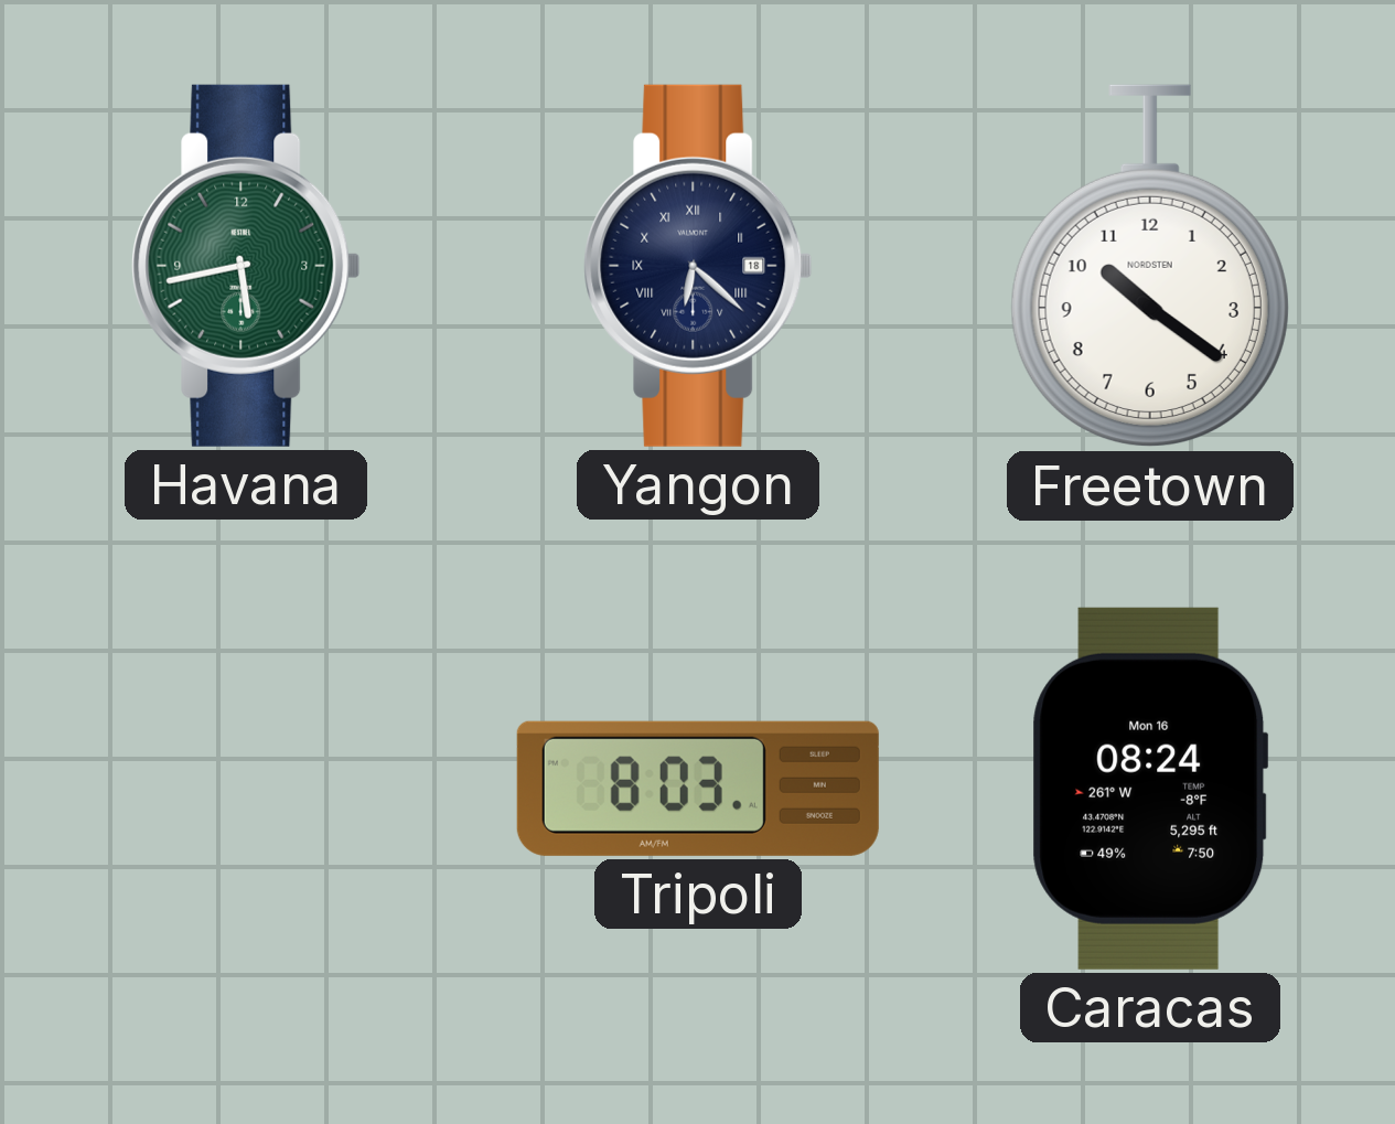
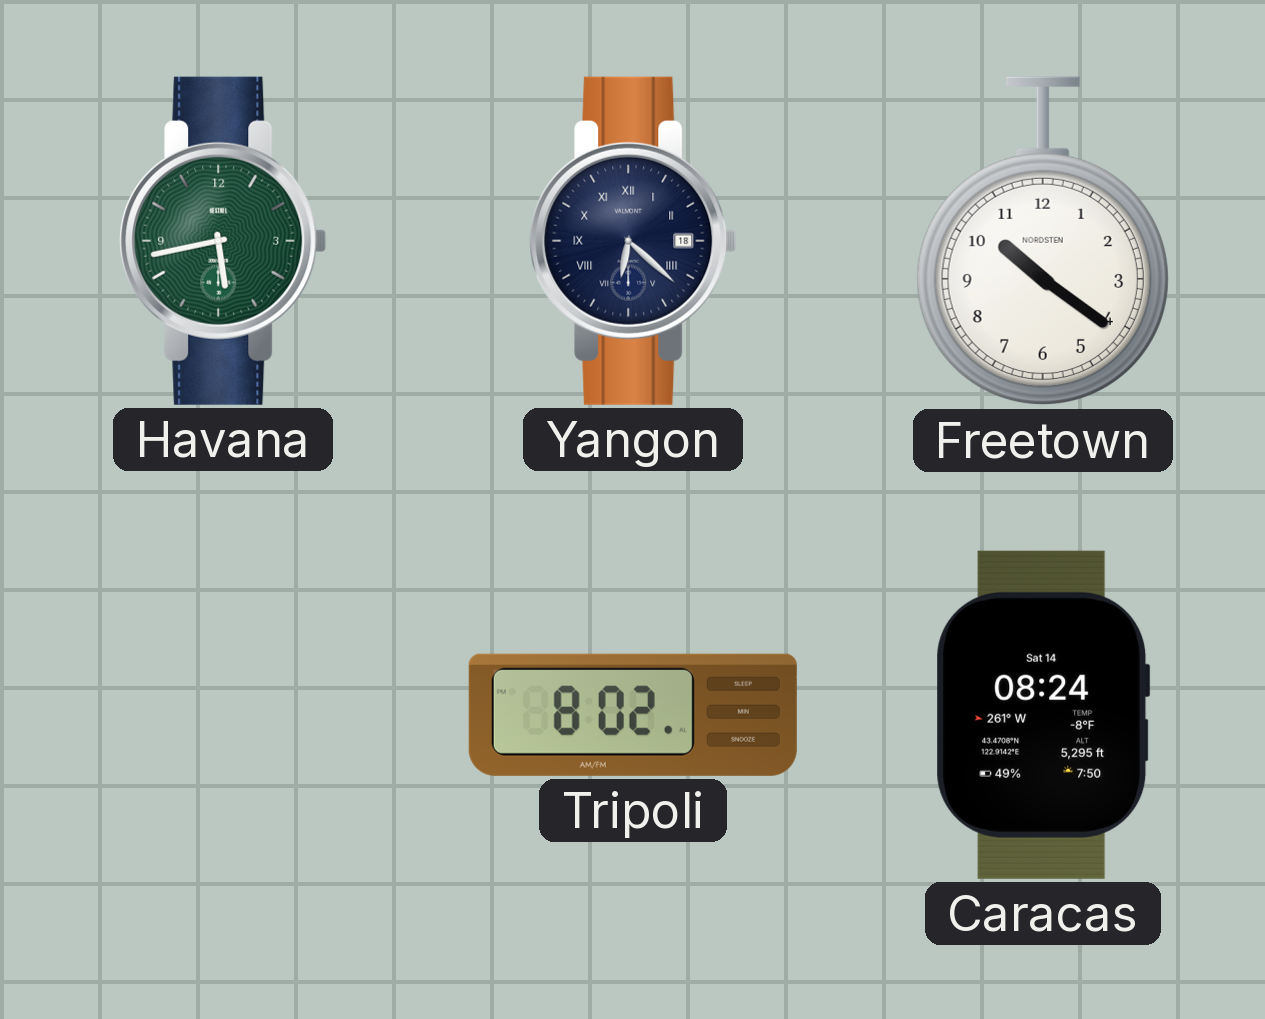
Tripoli: 8:03 -> 8:02 (633, 715)
Caracas date: Mon 16 -> Sat 14 (1043, 715)
